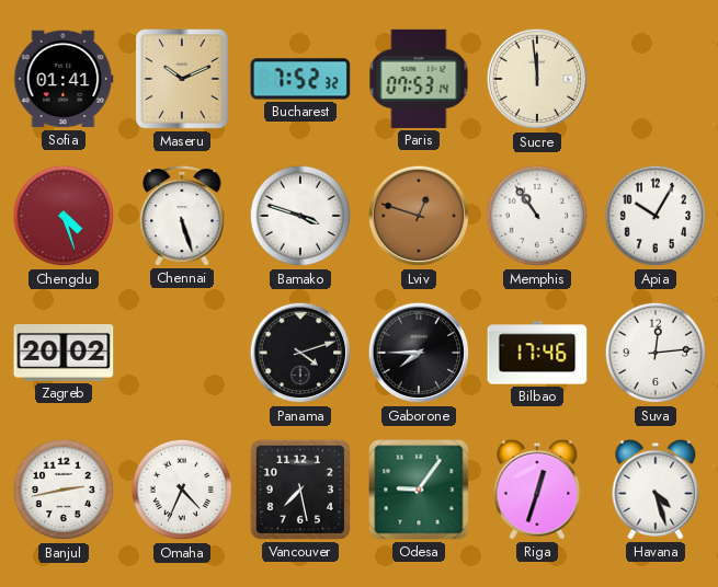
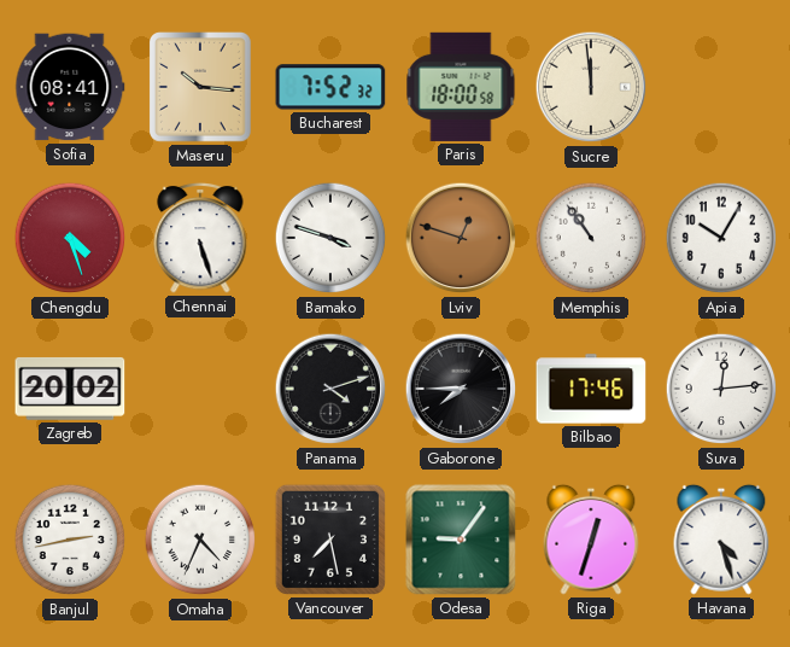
Sofia: 01:41 -> 08:41 (70, 87)
Maseru: 10:11 -> 10:16 (201, 88)
Paris: 07:53 -> 18:00 (461, 87)
